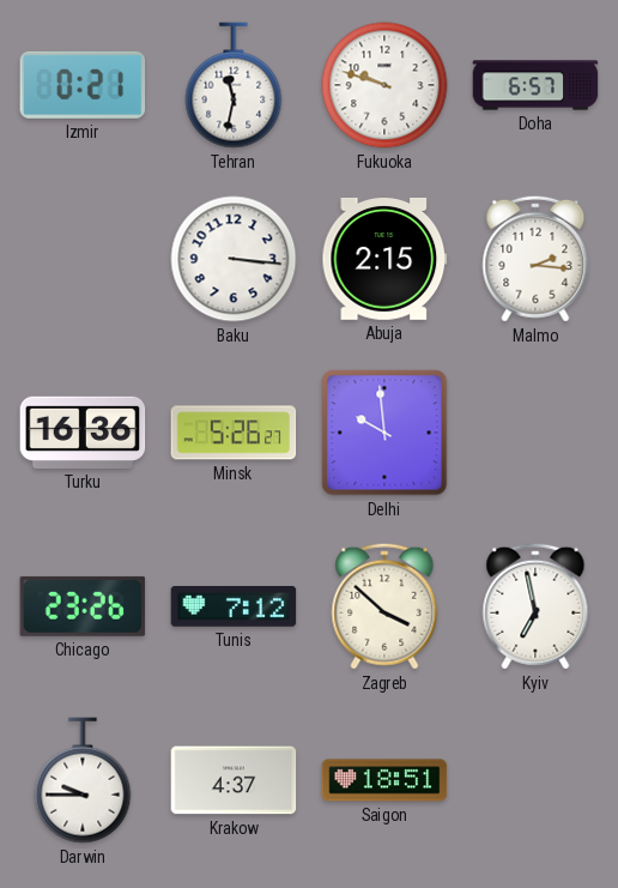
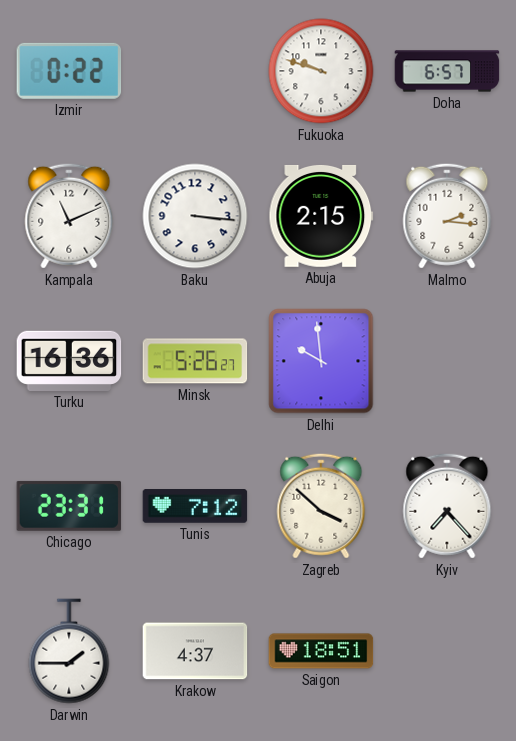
Izmir: 0:21 -> 0:22 (69, 71)
Tehran: 11:32 -> none (234, 85)
Kampala: none -> 11:11 (69, 216)
Chicago: 23:26 -> 23:31 (69, 506)
Kyiv: 6:58 -> 7:23 (447, 506)
Darwin: 9:45 -> 1:45 (69, 651)
